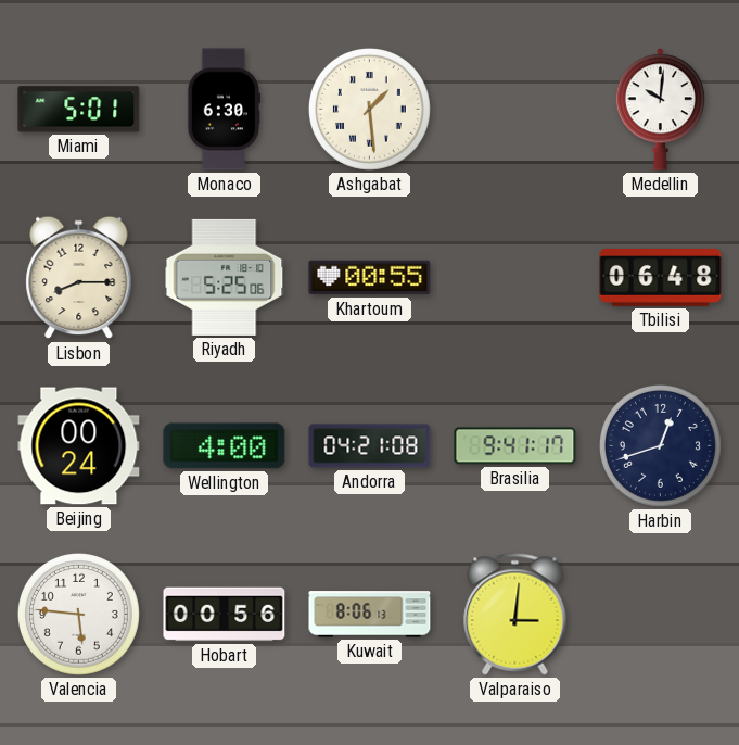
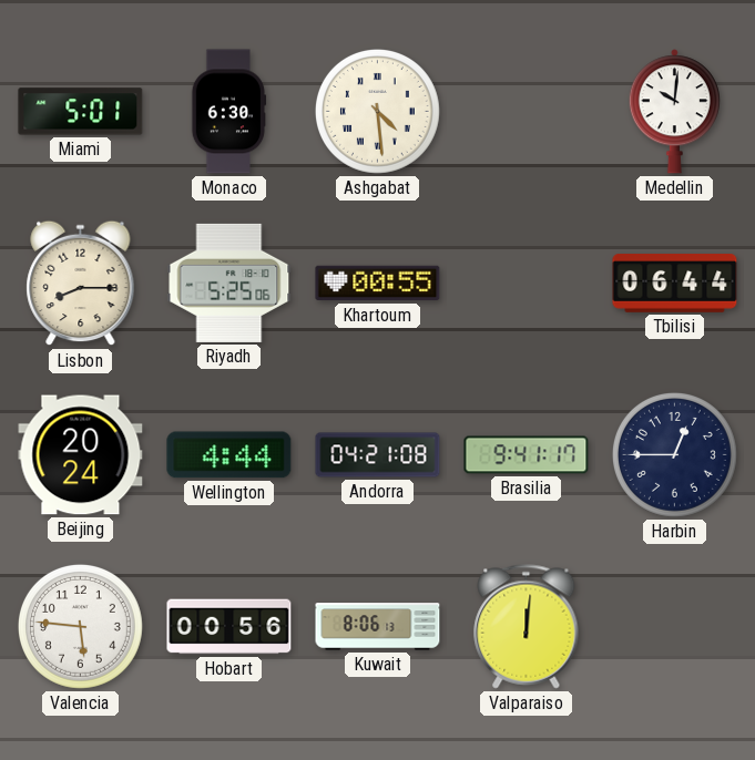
Ashgabat: 1:29 -> 4:29 (377, 111)
Tbilisi: 06:48 -> 06:44 (675, 284)
Beijing: 00:24 -> 20:24 (81, 455)
Wellington: 4:00 -> 4:44 (229, 455)
Harbin: 12:42 -> 12:45 (674, 454)
Valparaiso: 3:01 -> 12:01 (527, 627)
